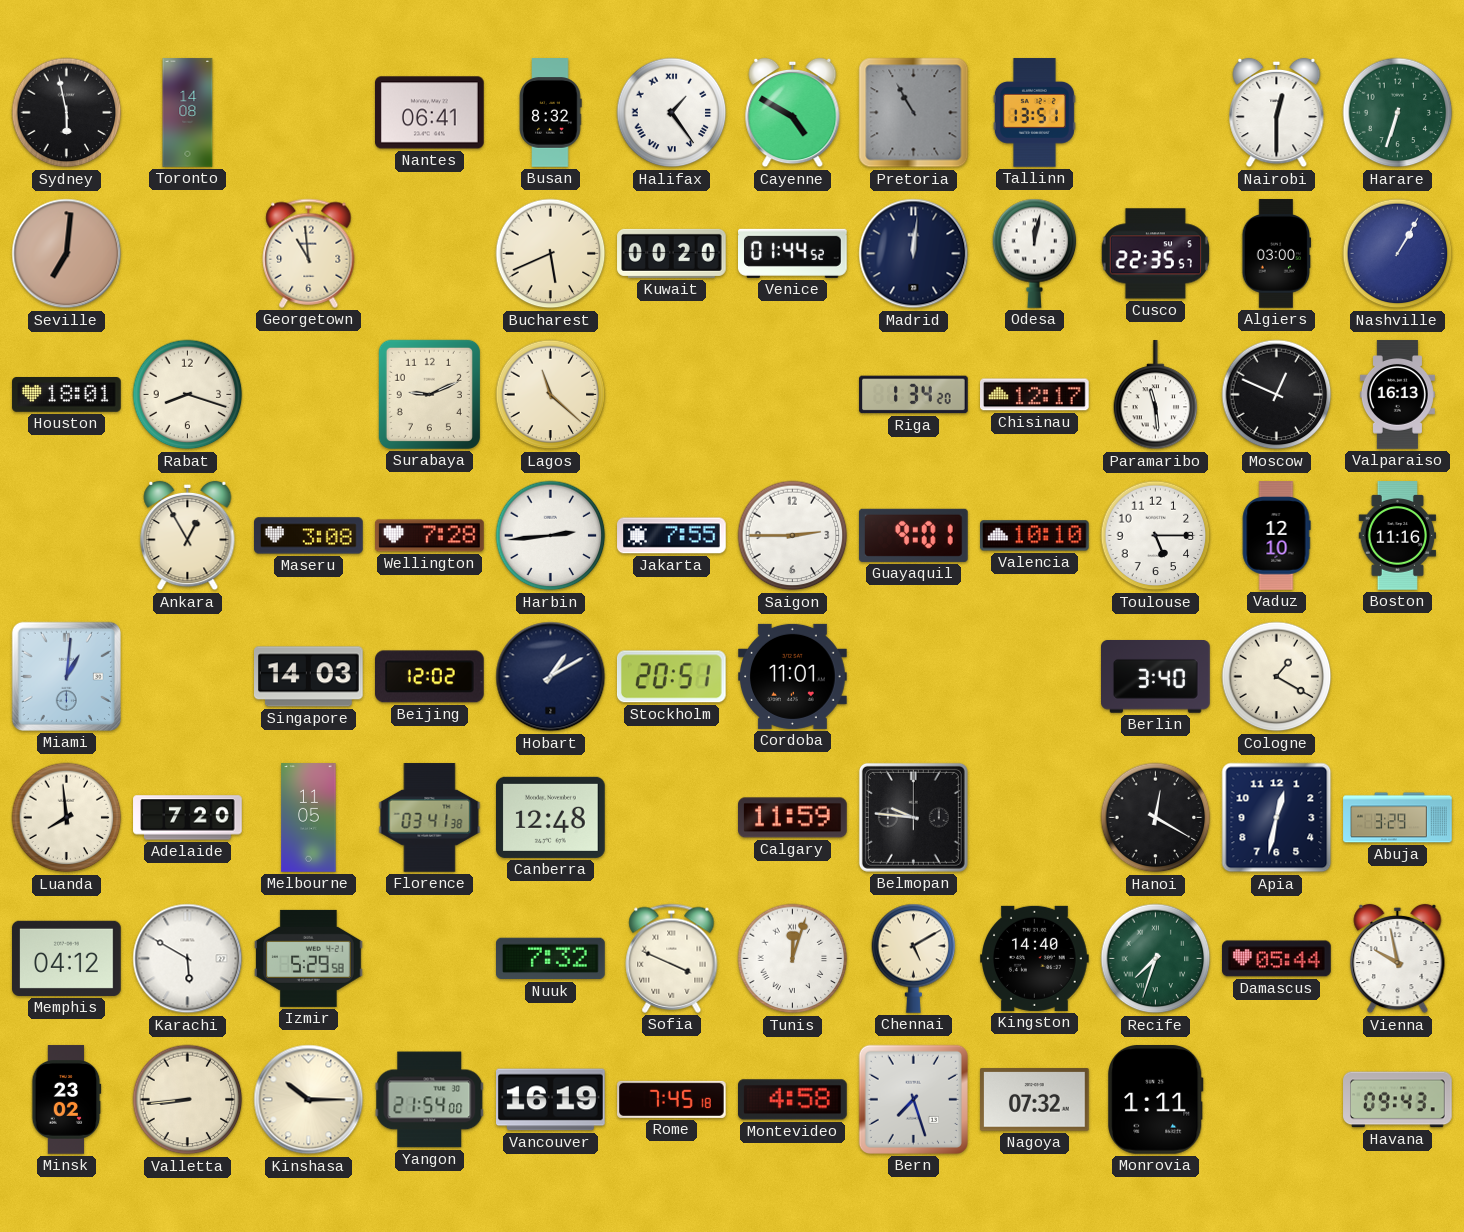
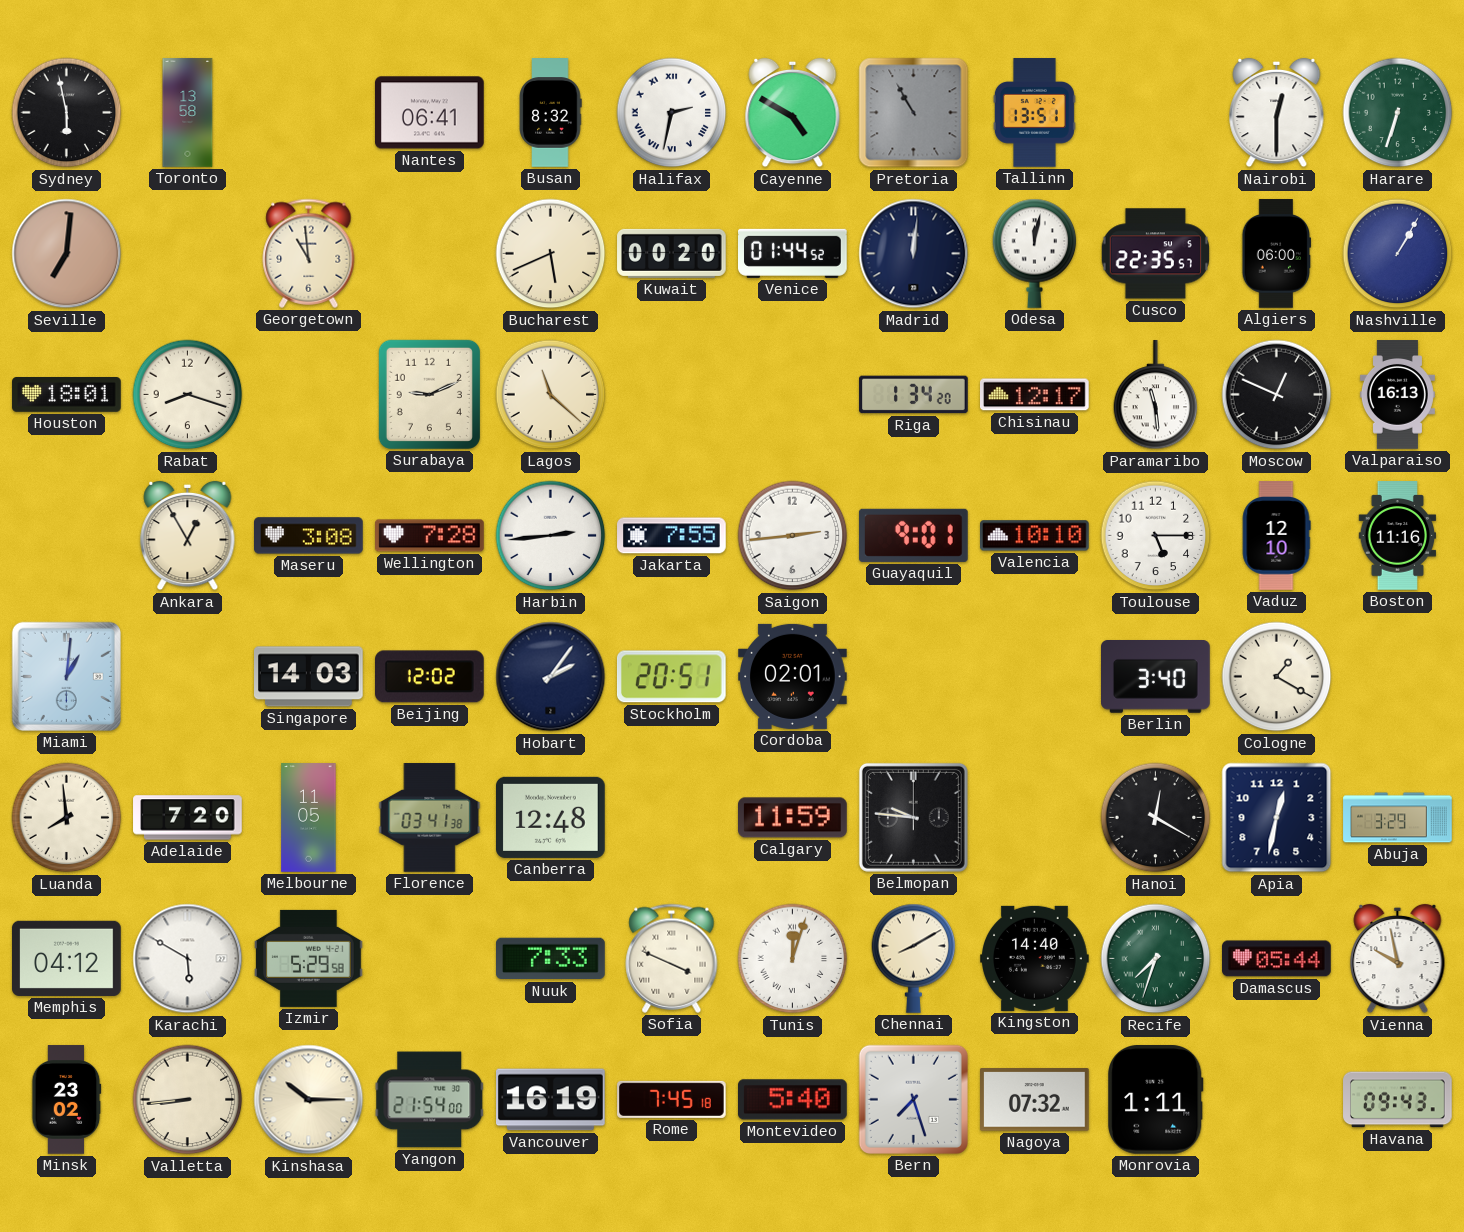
Toronto: 14:08 -> 13:58 (188, 113)
Halifax: 1:24 -> 2:32 (672, 113)
Algiers: 03:00 -> 06:00 (1277, 254)
Saigon: 2:45 -> 2:44 (793, 536)
Hobart: 1:10 -> 2:06 (551, 677)
Cordoba: 11:01 -> 02:01 (793, 676)
Nuuk: 7:32 -> 7:33 (551, 959)
Chennai: 5:10 -> 8:10 (914, 958)
Montevideo: 4:58 -> 5:40 (793, 1100)
